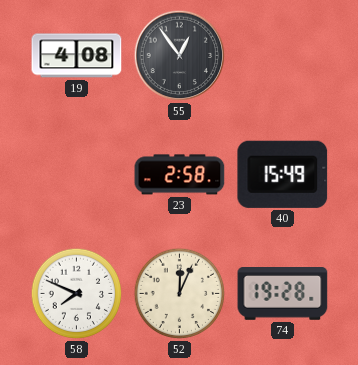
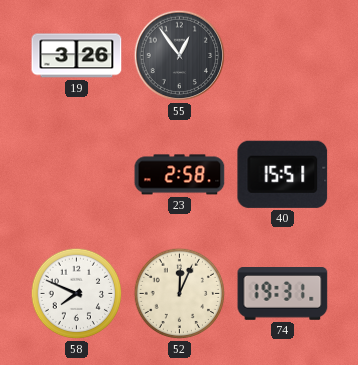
19: 4:08 -> 3:26 (77, 56)
40: 15:49 -> 15:51 (283, 174)
74: 19:28 -> 19:31 (283, 294)
